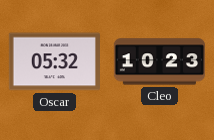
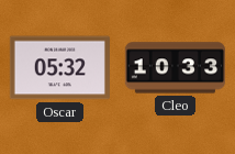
Cleo: 10:23 -> 10:33 (175, 68)
